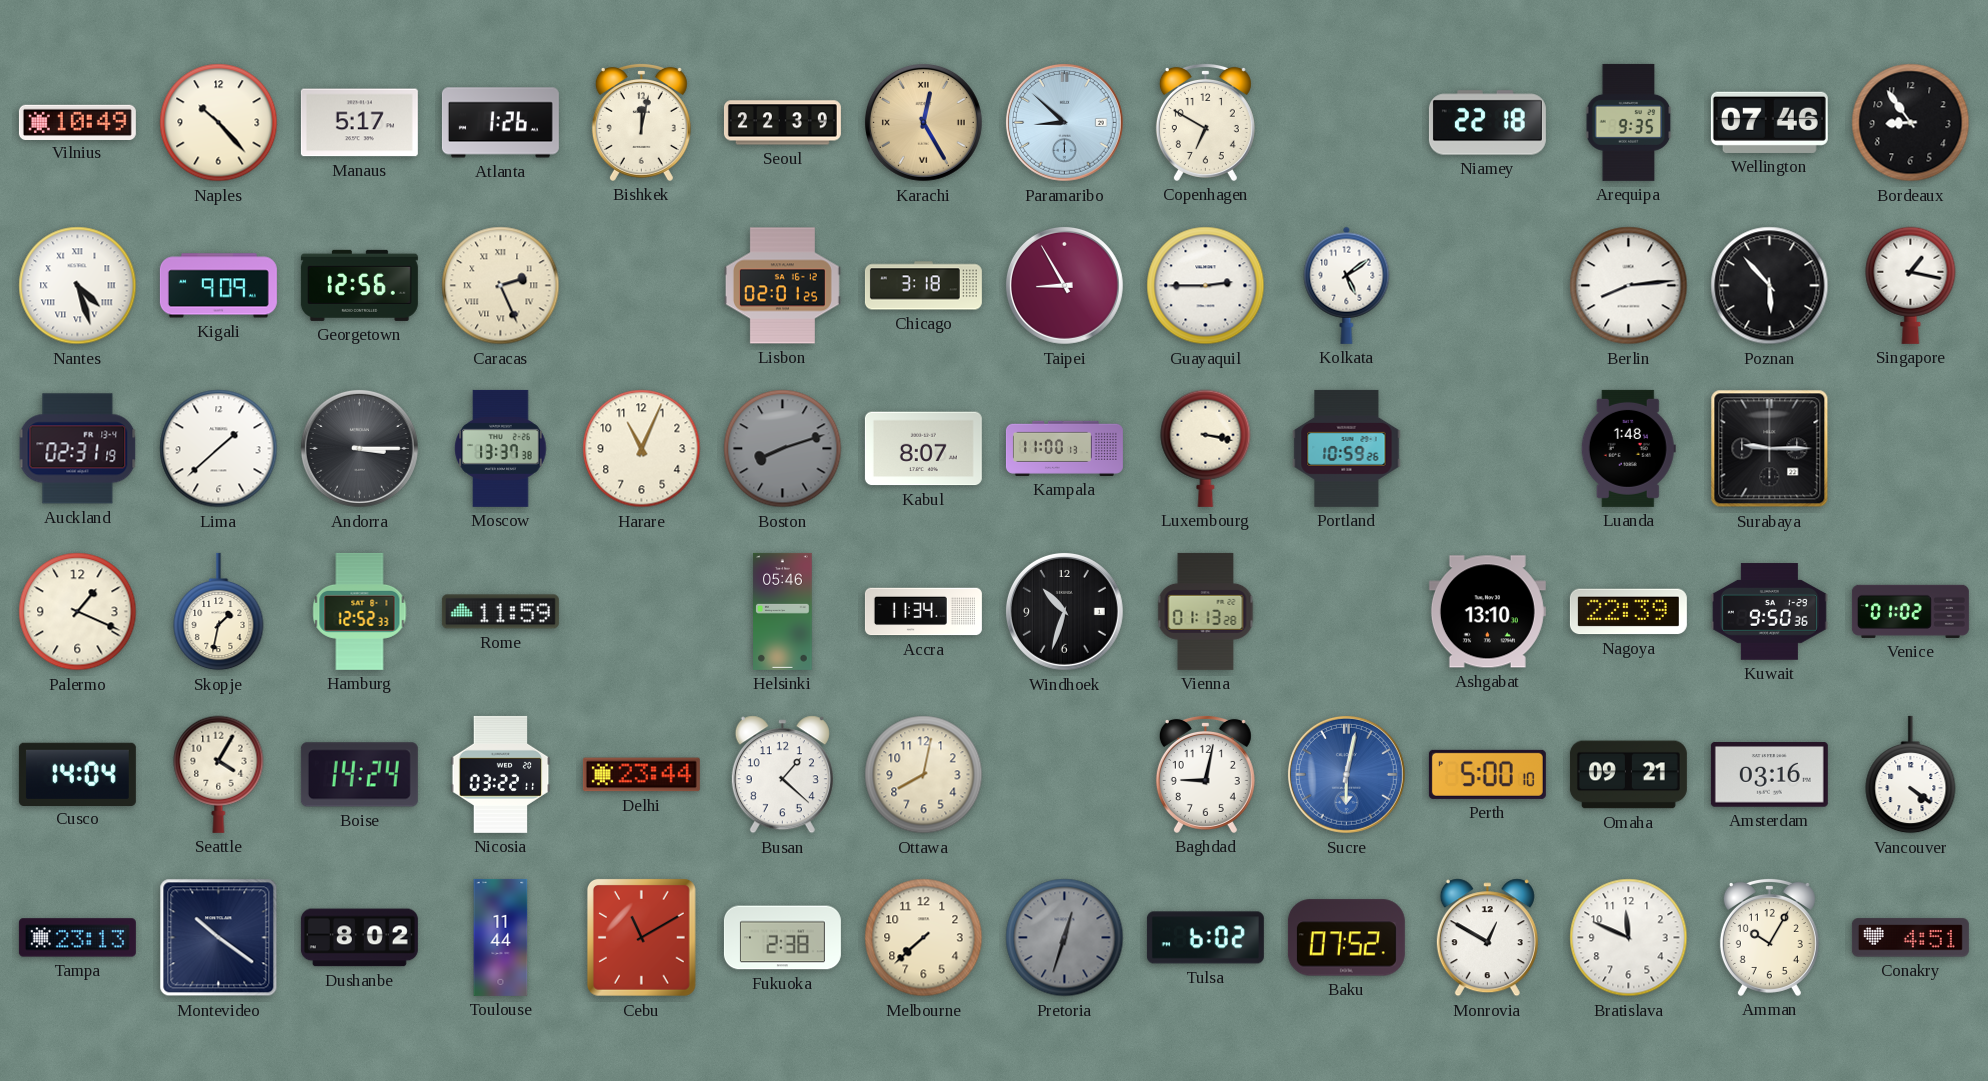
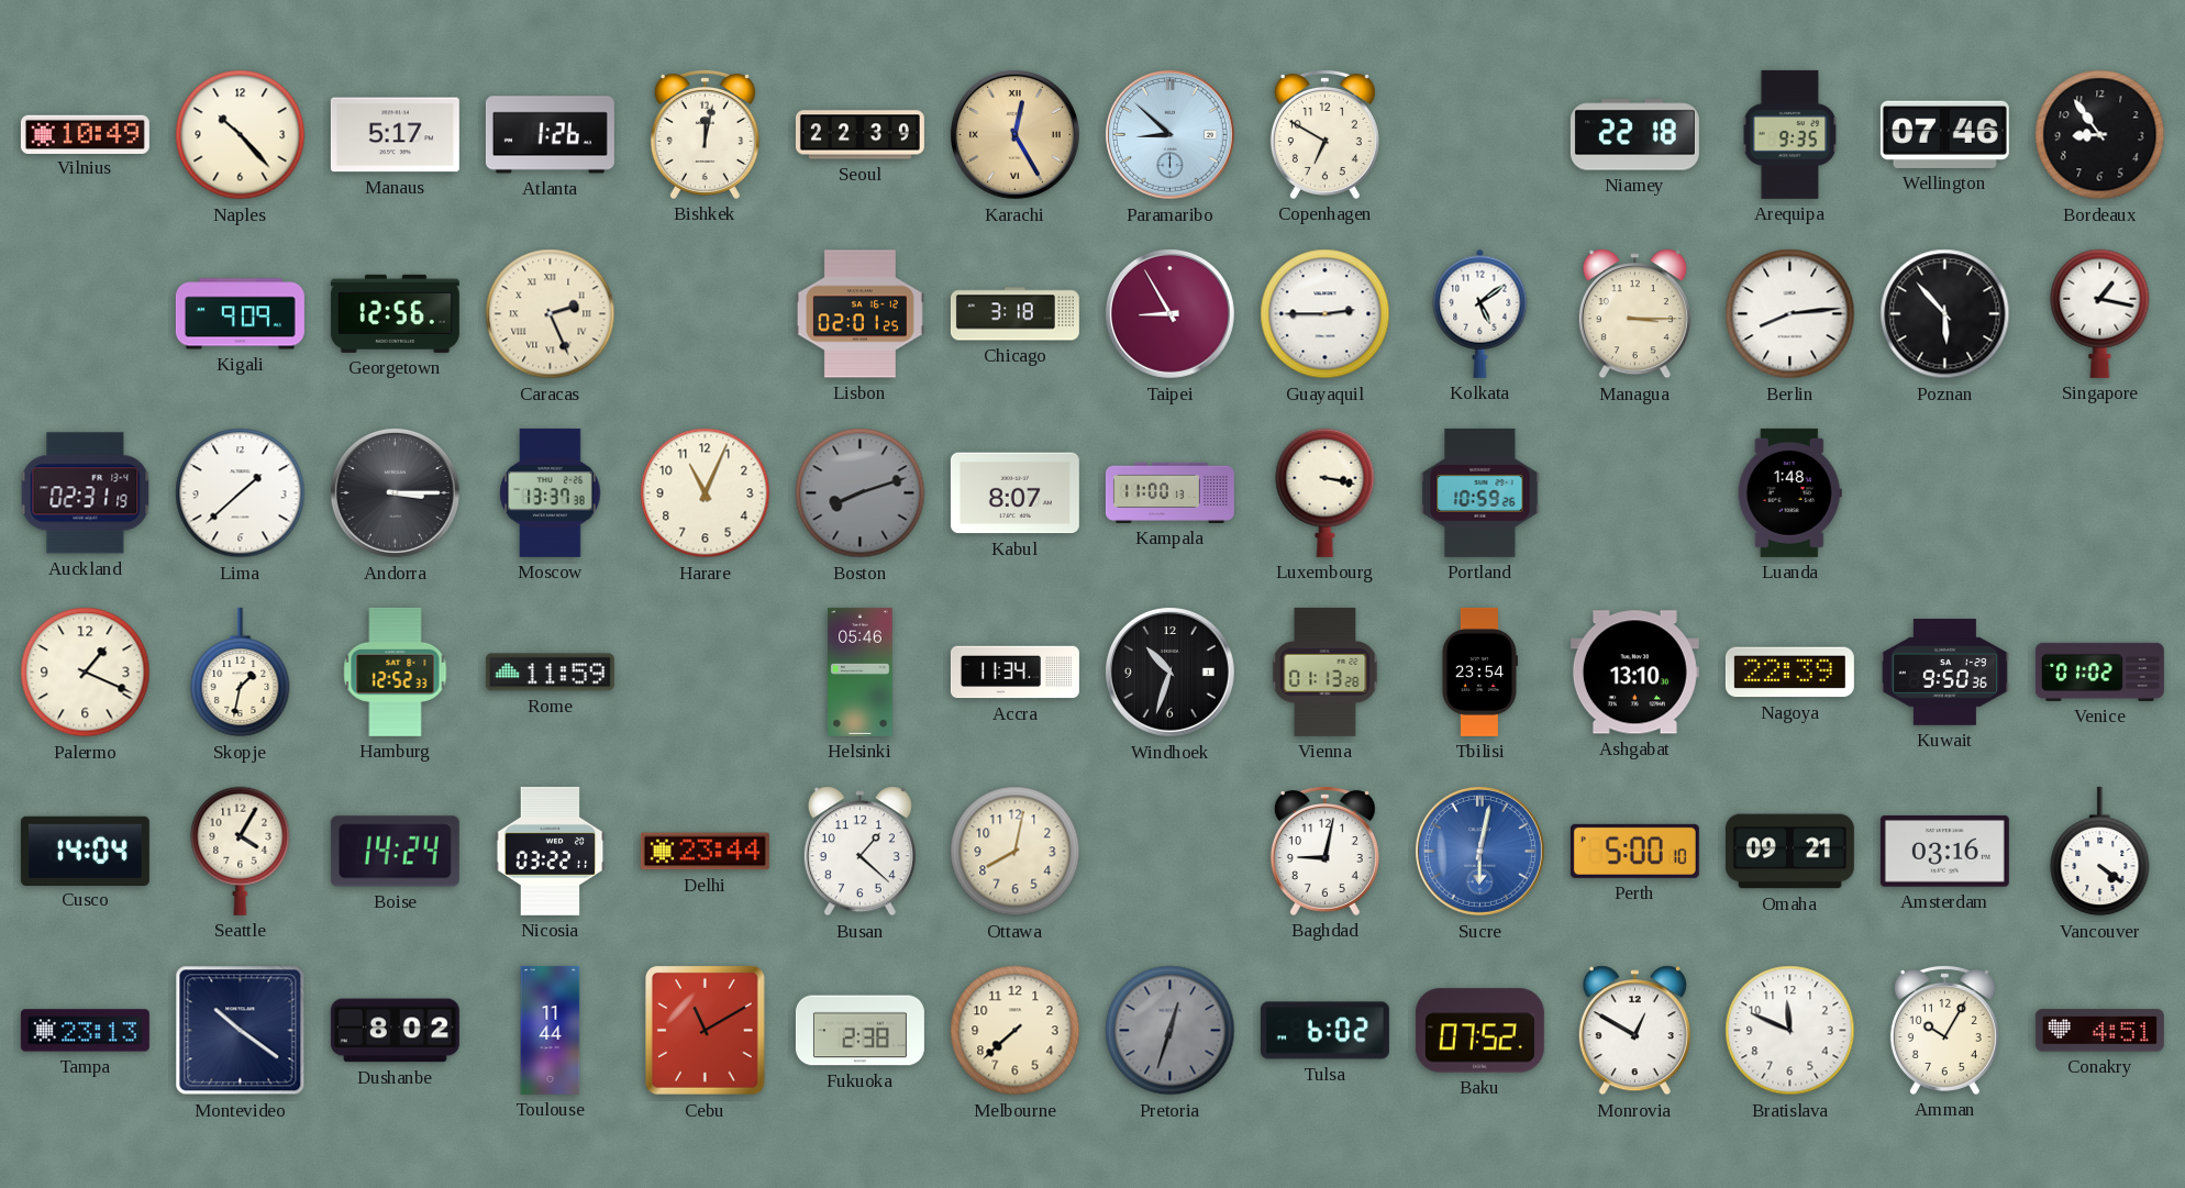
Nantes: 4:27 -> none (78, 286)
Managua: none -> 3:15 (1634, 314)
Surabaya: 9:15 -> none (1770, 449)
Tbilisi: none -> 23:54 (1479, 671)
